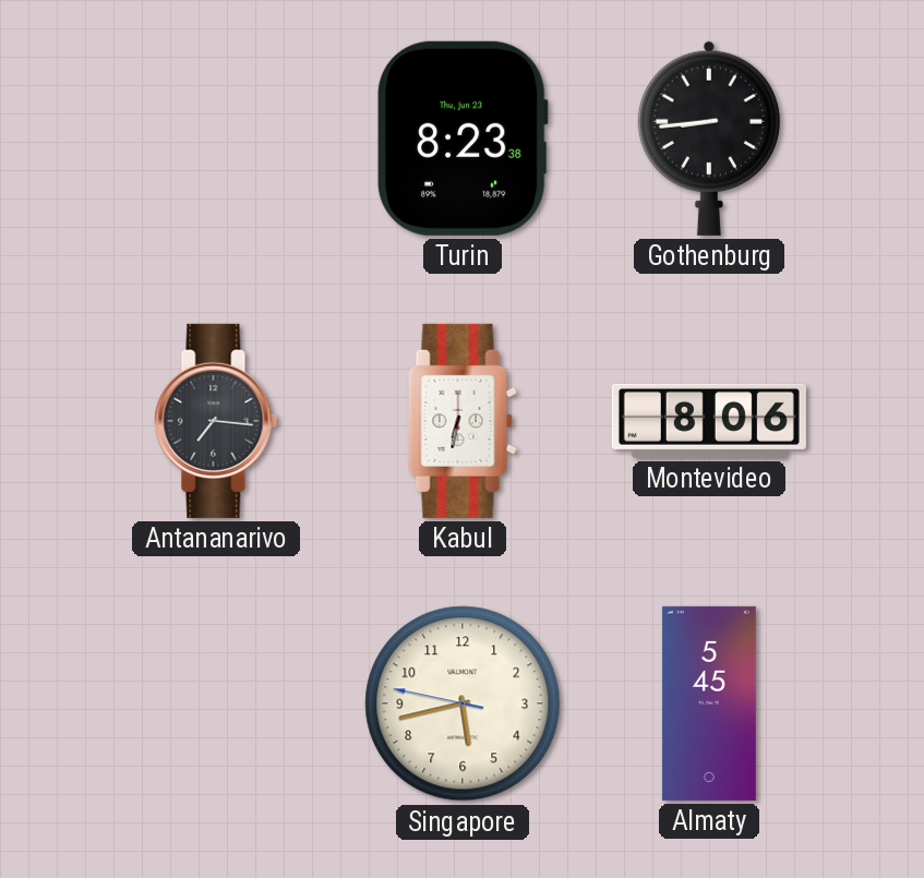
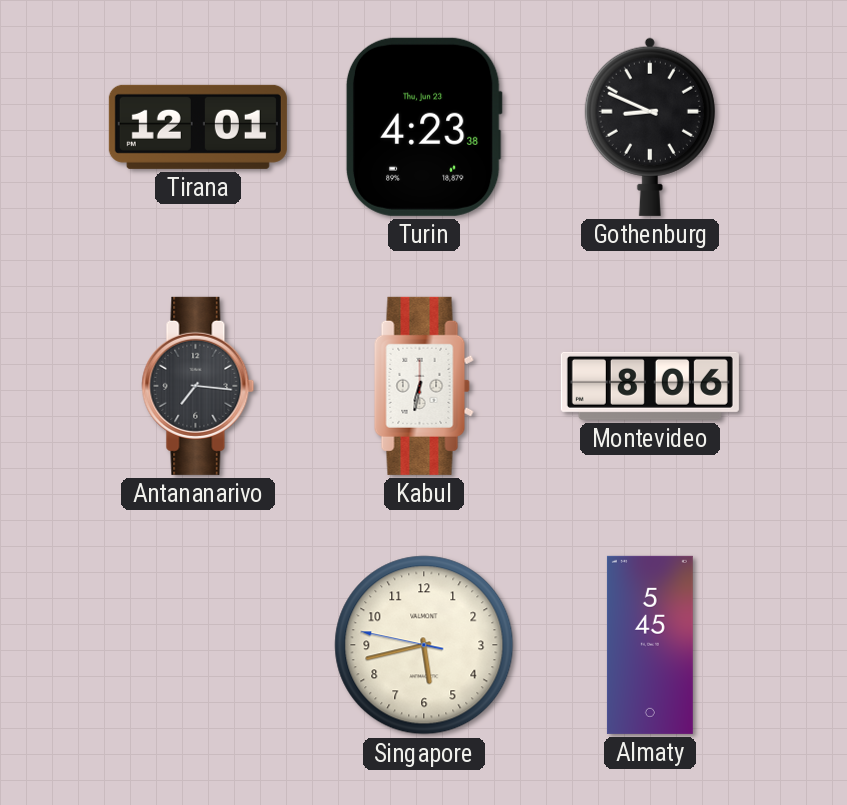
Tirana: none -> 12:01 (198, 127)
Turin: 8:23 -> 4:23 (424, 127)
Gothenburg: 8:44 -> 8:49 (650, 127)
